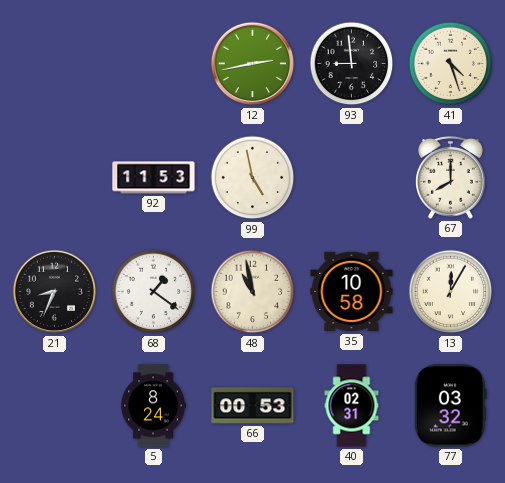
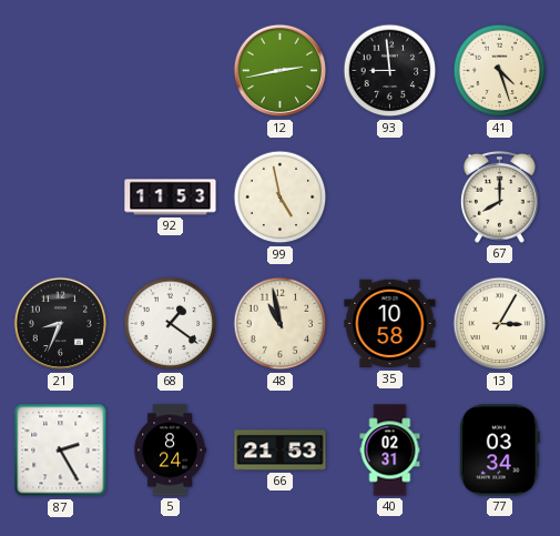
13: 12:05 -> 3:05 (500, 324)
87: none -> 2:25 (61, 451)
66: 00:53 -> 21:53 (281, 451)
77: 03:32 -> 03:34 (499, 451)
